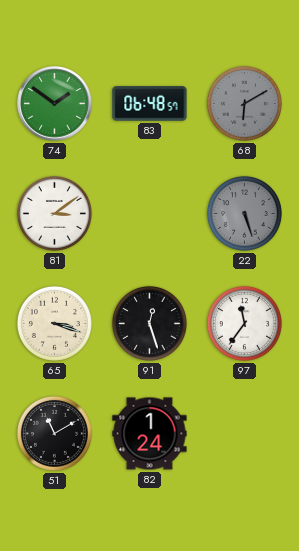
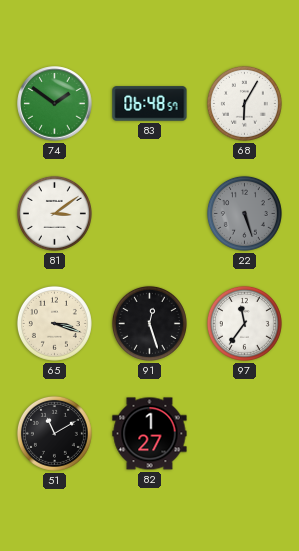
68: 6:10 -> 6:05 (244, 103)
68 dial: grey -> white (244, 103)
82: 1:24 -> 1:27 (150, 434)
